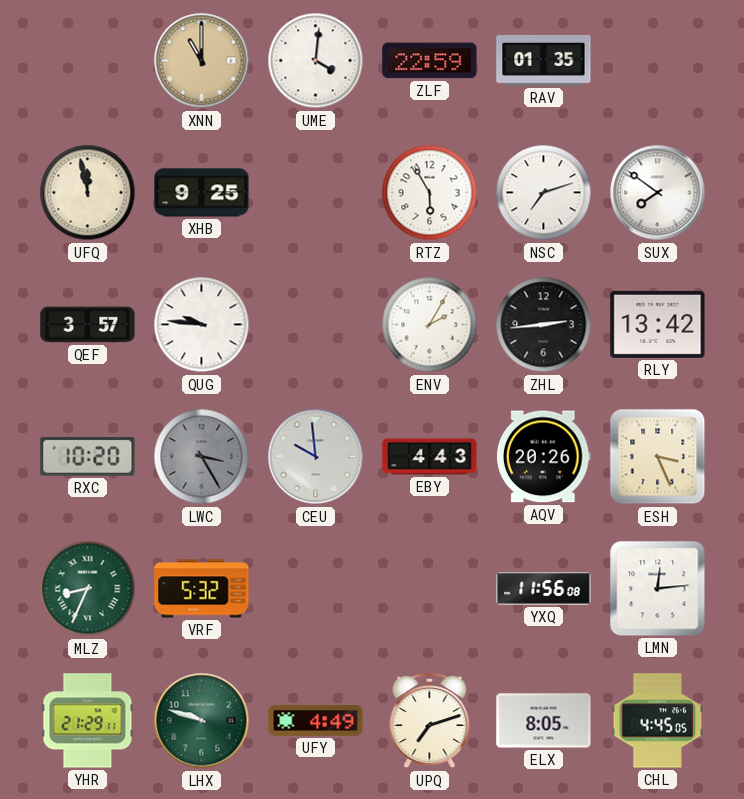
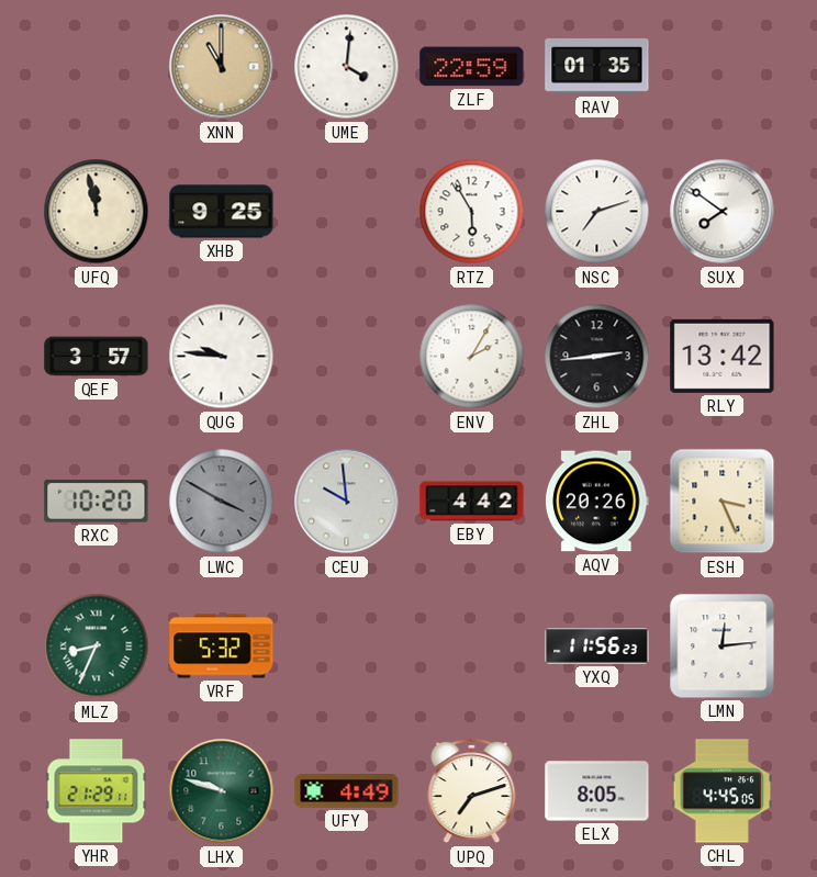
LWC: 3:25 -> 3:50 (222, 502)
EBY: 4:43 -> 4:42 (472, 502)
YXQ: 11:56:08 -> 11:56:23 (597, 646)
